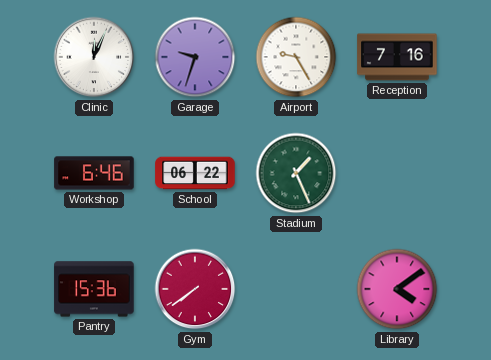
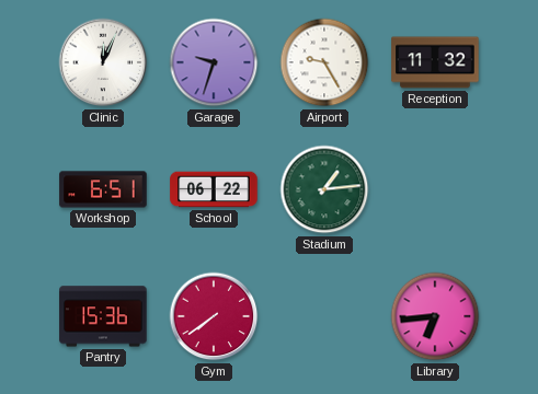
Reception: 7:16 -> 11:32 (435, 62)
Workshop: 6:46 -> 6:51 (103, 189)
Stadium: 1:26 -> 1:14 (324, 189)
Library: 4:09 -> 6:44 (435, 316)
